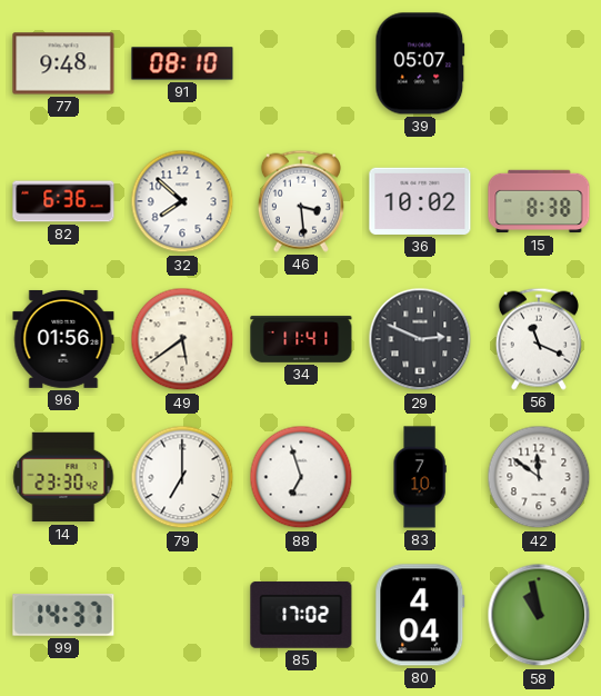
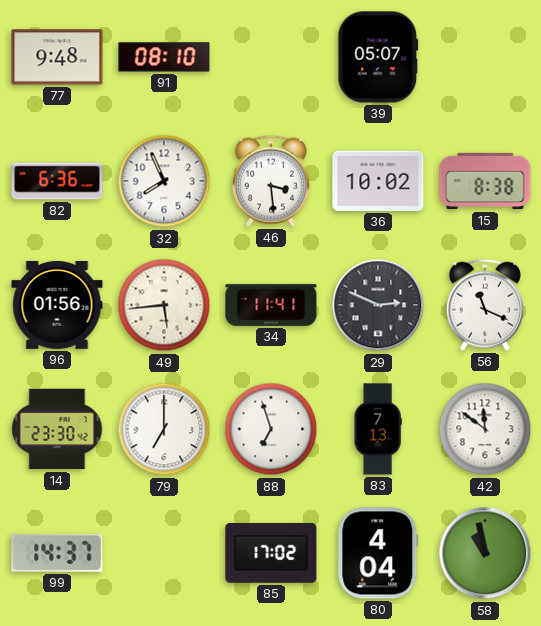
32: 7:52 -> 7:56 (164, 181)
49: 5:39 -> 5:44 (164, 305)
83: 7:10 -> 7:13 (378, 429)
